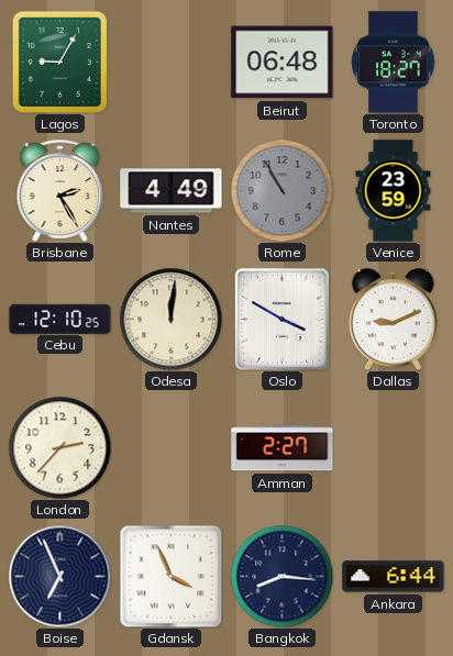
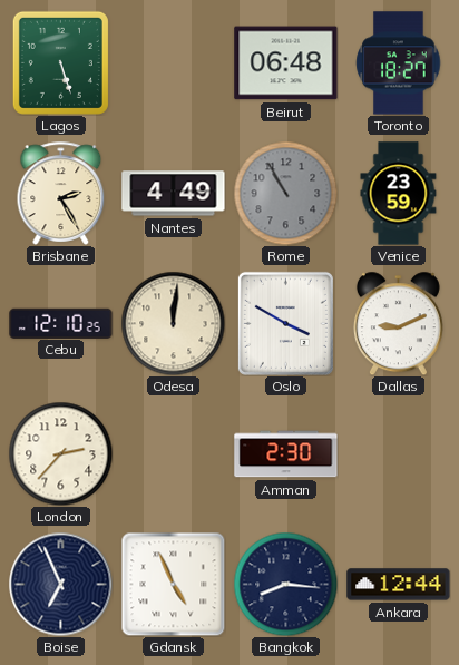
Lagos: 9:05 -> 5:27 (60, 62)
Amman: 2:27 -> 2:30 (286, 454)
Gdansk: 3:56 -> 4:56 (173, 584)
Ankara: 6:44 -> 12:44 (399, 585)
